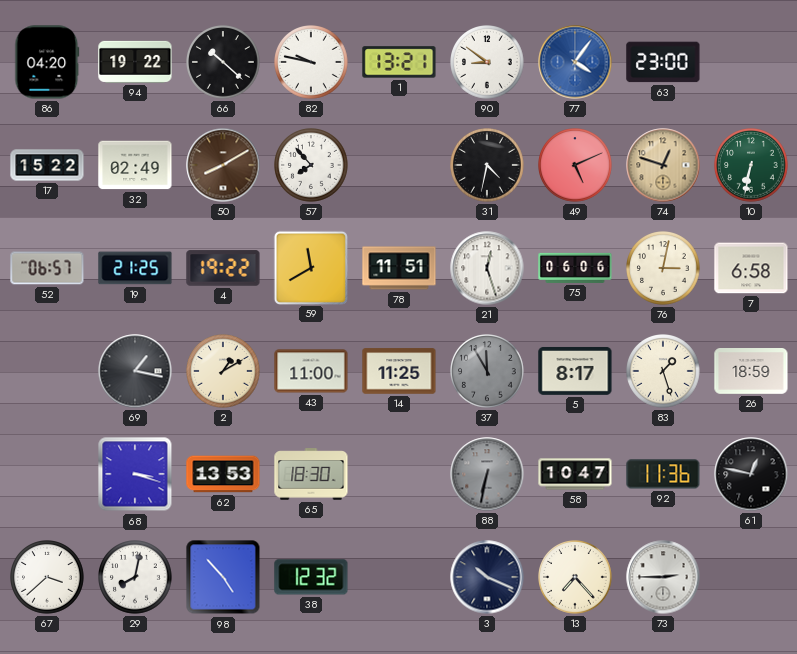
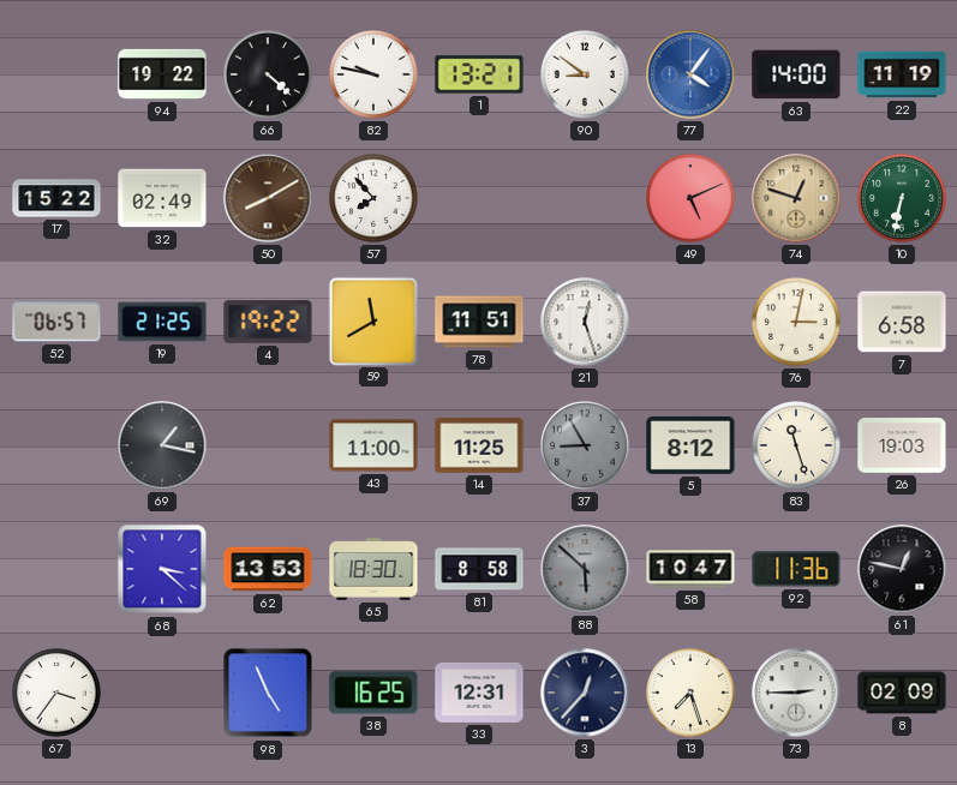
86: 04:20 -> none (47, 62)
66: 10:22 -> 4:22 (269, 76)
63: 23:00 -> 14:00 (796, 74)
22: none -> 11:19 (902, 74)
31: 4:32 -> none (488, 166)
75: 06:06 -> none (575, 268)
2: 1:10 -> none (224, 372)
37: 11:55 -> 8:55 (586, 447)
5: 8:17 -> 8:12 (690, 445)
83: 1:27 -> 11:27 (797, 447)
26: 18:59 -> 19:03 (902, 447)
68: 3:18 -> 3:22 (162, 569)
81: none -> 8:58 (479, 569)
88: 6:32 -> 5:52 (585, 569)
67: 3:38 -> 3:36 (58, 694)
29: 8:02 -> none (136, 578)
98: 4:53 -> 4:56 (268, 693)
38: 12:32 -> 16:25 (373, 693)
33: none -> 12:31 (479, 693)
3: 10:19 -> 12:37 (585, 693)
13: 7:23 -> 7:27 (692, 694)
8: none -> 02:09 (902, 693)
